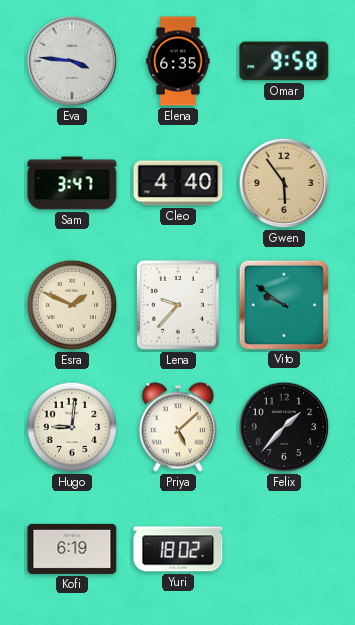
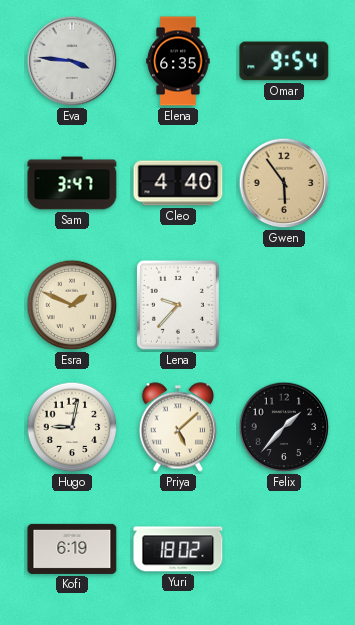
Omar: 9:58 -> 9:54 (284, 61)
Vito: 9:51 -> none (283, 304)
Hugo: 9:01 -> 9:02 (72, 427)
